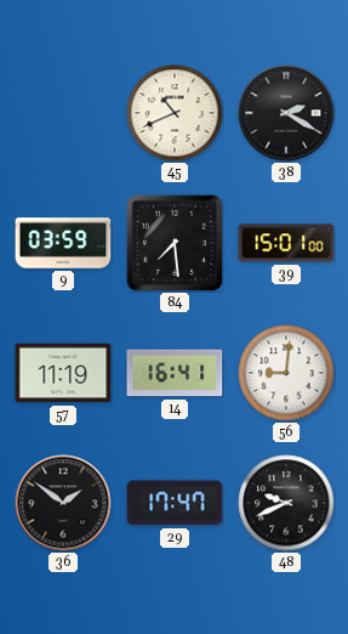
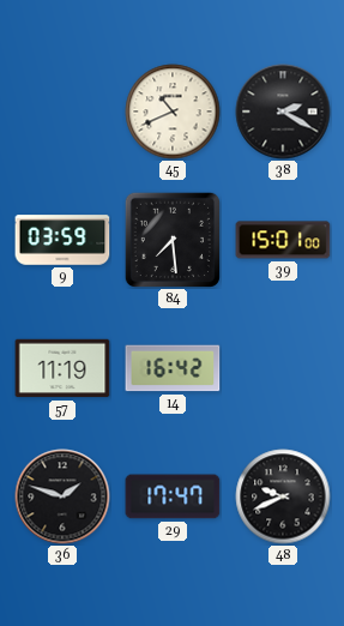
14: 16:41 -> 16:42 (173, 368)
56: 9:01 -> none (286, 373)
36: 1:51 -> 1:48 (62, 496)
